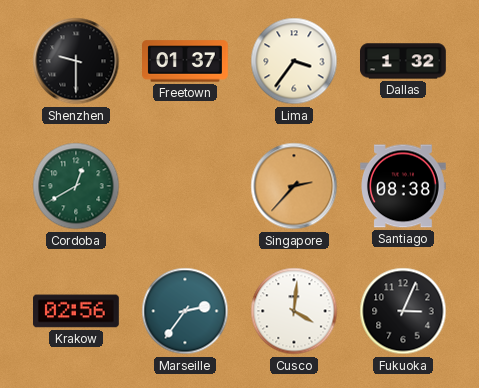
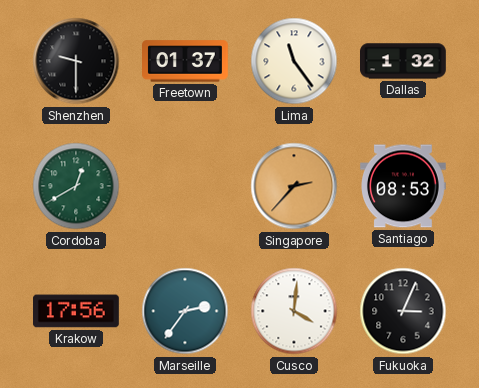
Lima: 3:36 -> 11:24 (294, 61)
Santiago: 08:38 -> 08:53 (404, 186)
Krakow: 02:56 -> 17:56 (77, 311)
